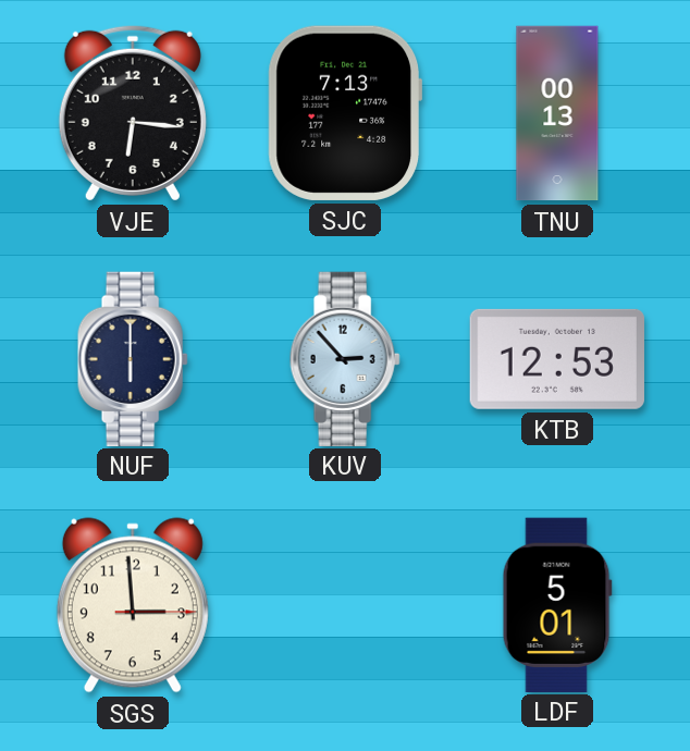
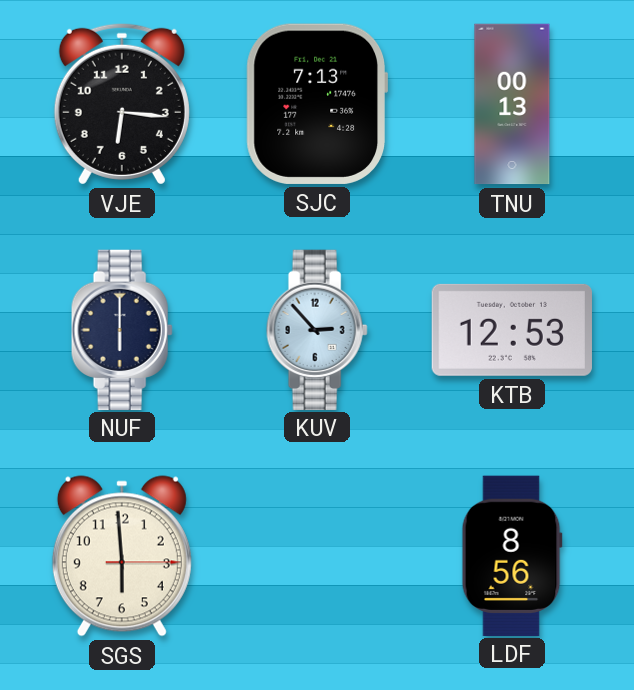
SGS: 2:59 -> 5:59 (122, 556)
LDF: 5:01 -> 8:56 (512, 555)
